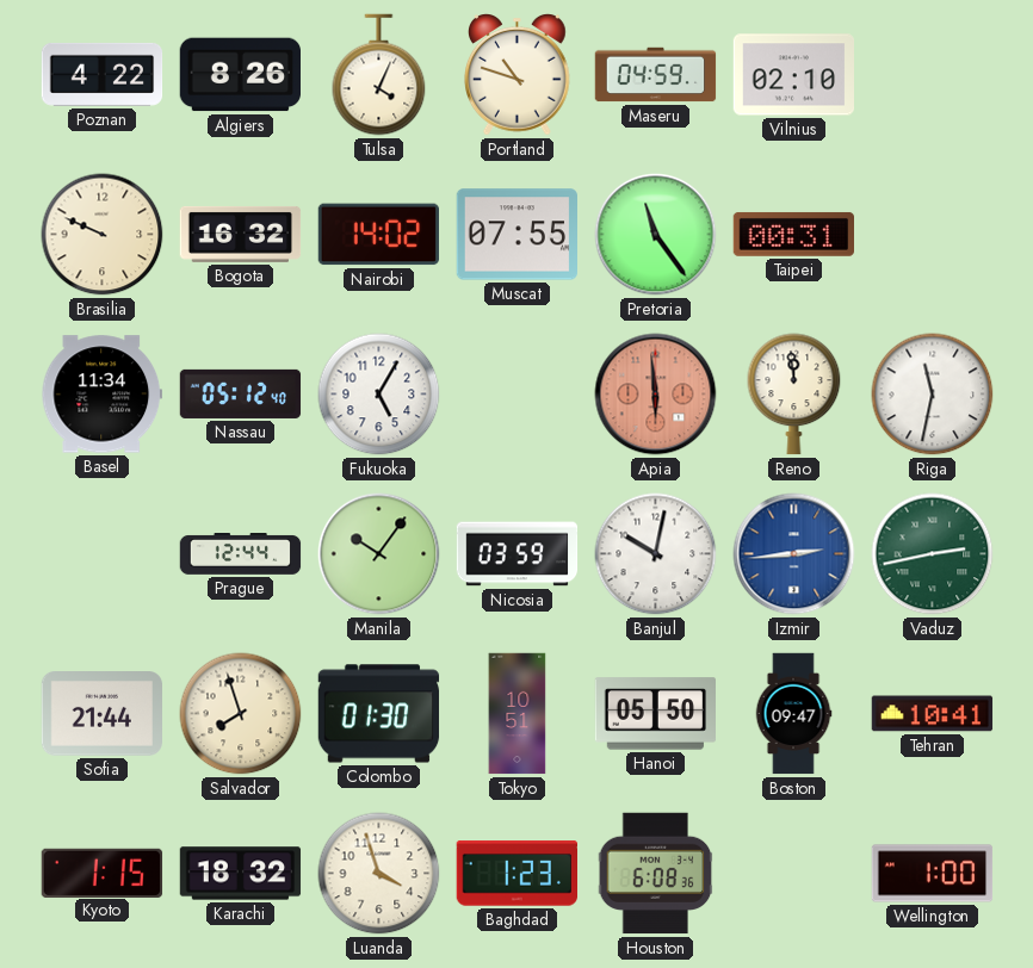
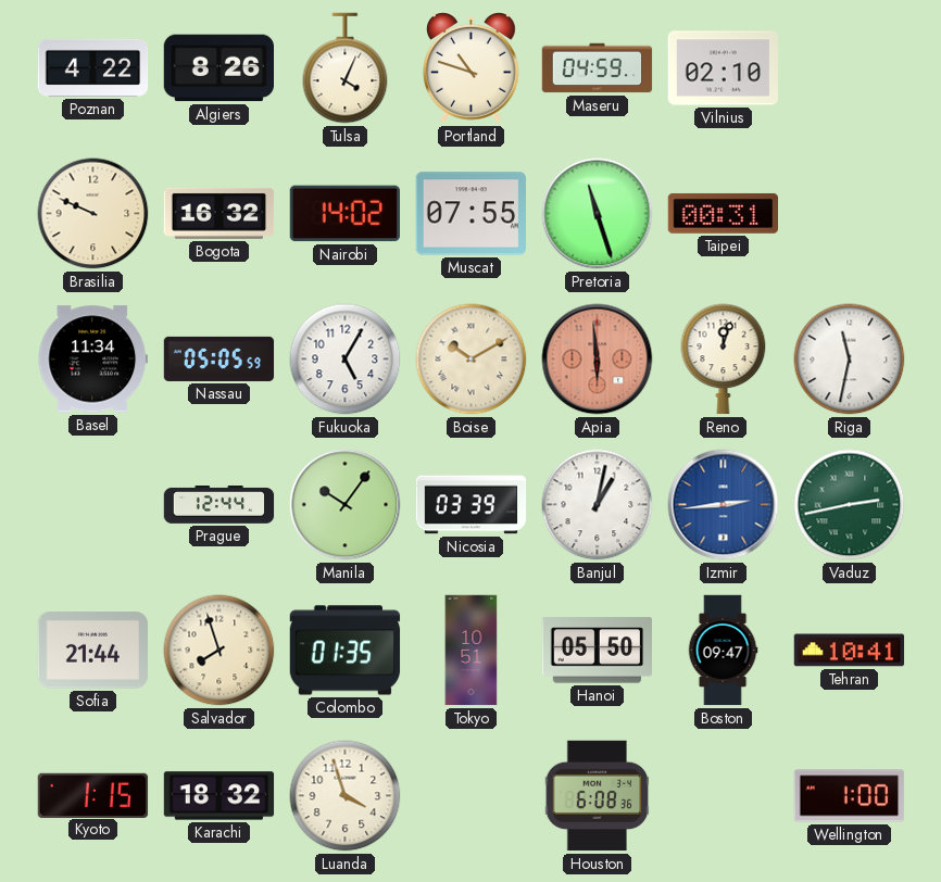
Pretoria: 11:24 -> 11:27 (598, 214)
Nassau: 05:12 -> 05:05 (219, 358)
Boise: none -> 10:10 (472, 360)
Reno: 11:59 -> 12:03 (724, 360)
Nicosia: 03:59 -> 03:39 (472, 505)
Banjul: 10:02 -> 1:02 (598, 505)
Colombo: 01:30 -> 01:35 (346, 651)
Baghdad: 1:23 -> none (516, 874)
